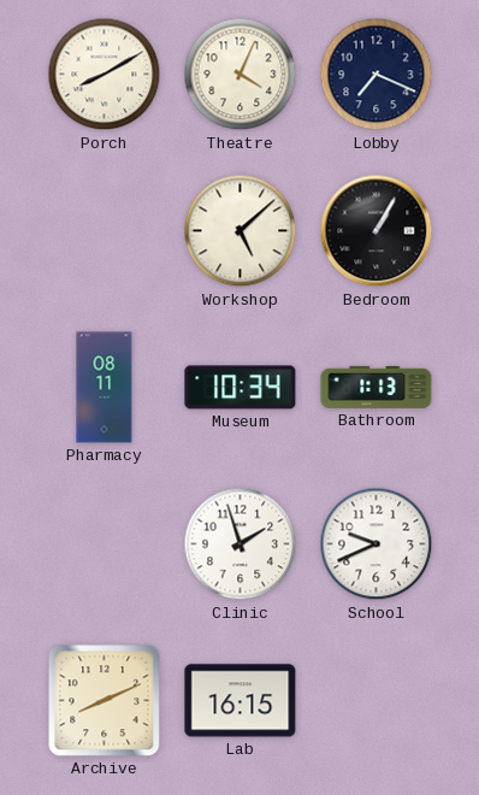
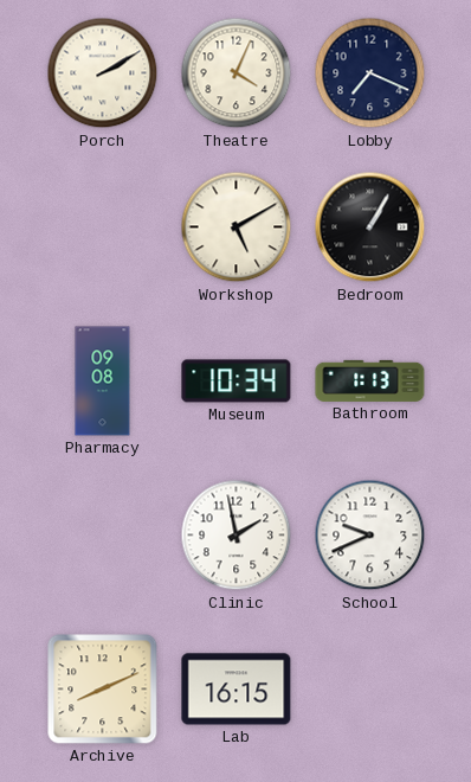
Porch: 8:10 -> 2:10 (103, 73)
Workshop: 5:08 -> 5:10 (237, 227)
Pharmacy: 08:11 -> 09:08 (103, 382)
Clinic: 1:57 -> 1:58 (237, 536)
